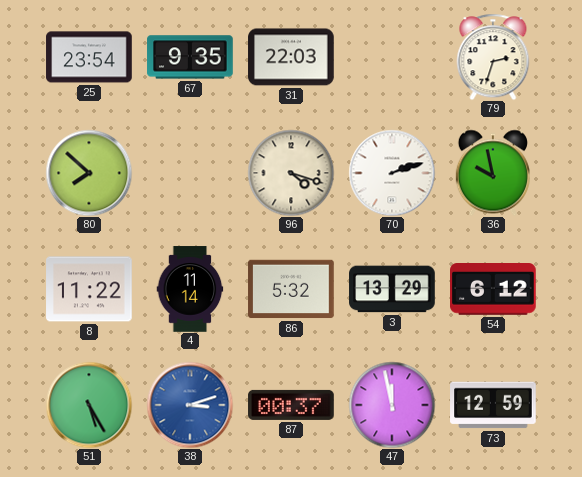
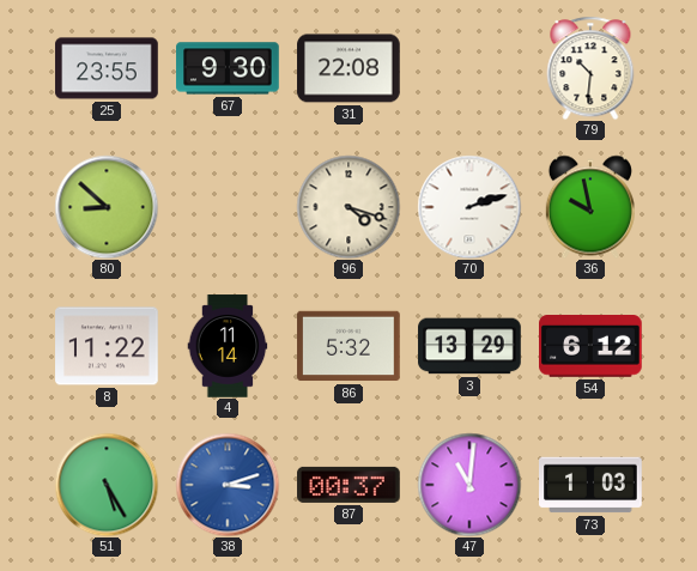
25: 23:54 -> 23:55 (107, 68)
67: 9:35 -> 9:30 (228, 68)
31: 22:03 -> 22:08 (348, 68)
79: 2:33 -> 10:31 (590, 68)
80: 7:52 -> 8:52 (107, 207)
47: 11:58 -> 11:01 (469, 485)
73: 12:59 -> 1:03 (590, 485)
